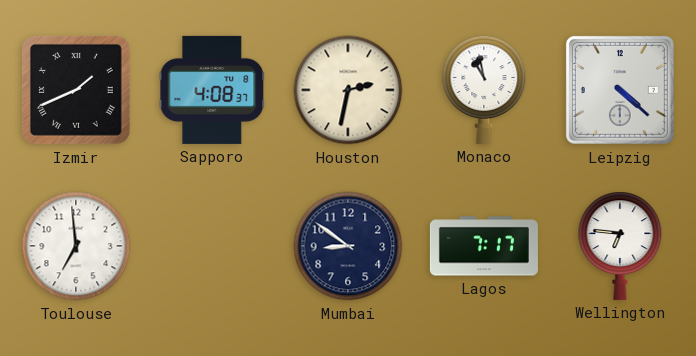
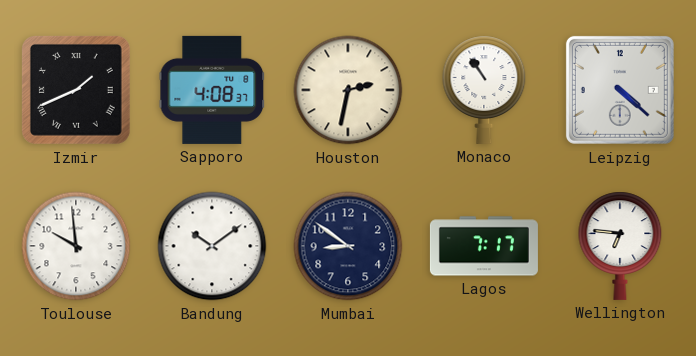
Monaco: 10:58 -> 10:54 (484, 90)
Toulouse: 6:59 -> 9:59 (76, 246)
Bandung: none -> 10:09 (212, 246)
